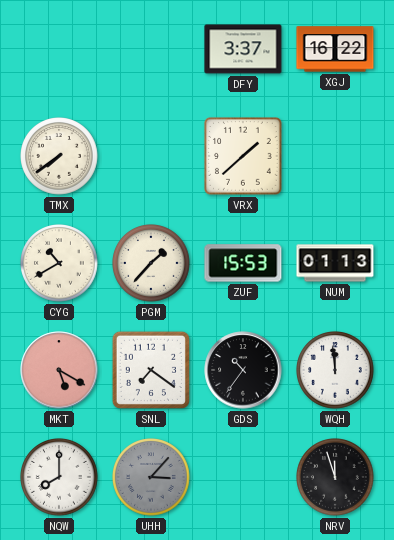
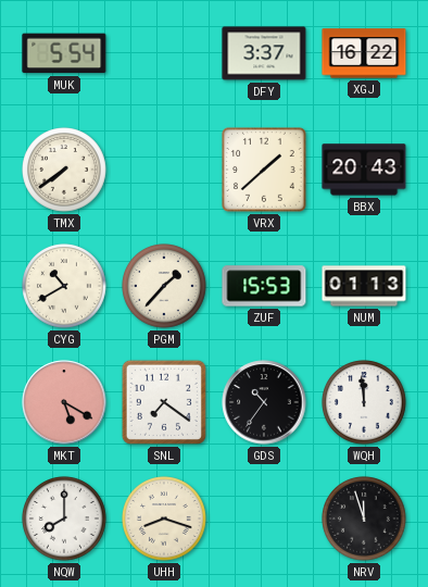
MUK: none -> 5:54 (64, 53)
BBX: none -> 20:43 (364, 170)
UHH: 3:07 -> 8:18 (165, 520)
UHH dial: grey -> cream (165, 520)
